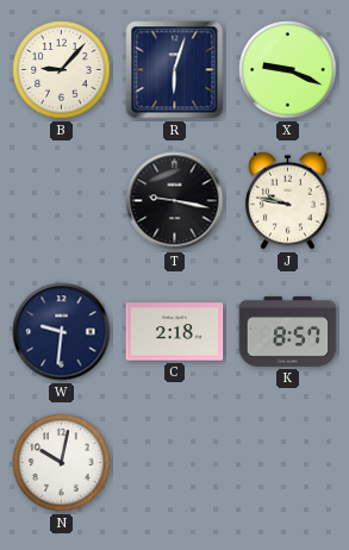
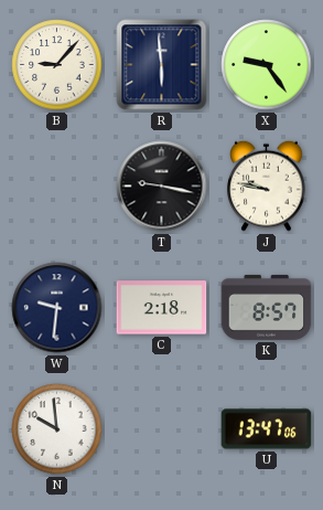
R: 6:03 -> 5:59 (162, 65)
X: 9:19 -> 9:24 (267, 65)
N: 10:02 -> 9:59 (57, 429)
U: none -> 13:47 (267, 429)
